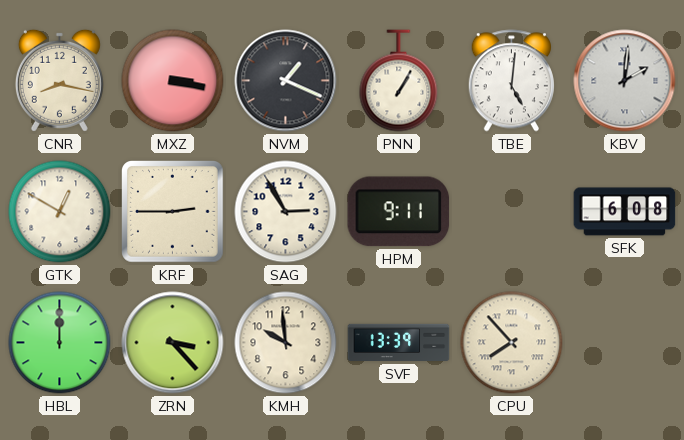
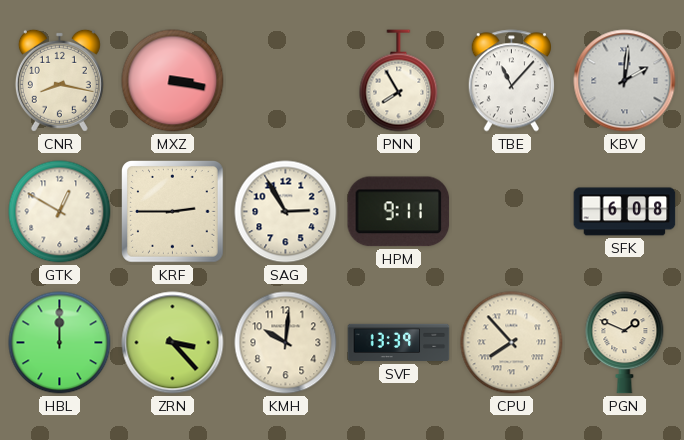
NVM: 1:19 -> none (286, 81)
PNN: 1:05 -> 7:55 (399, 81)
TBE: 5:01 -> 11:07 (511, 81)
KMH: 9:59 -> 10:01 (286, 343)
PGN: none -> 1:49 (625, 343)
